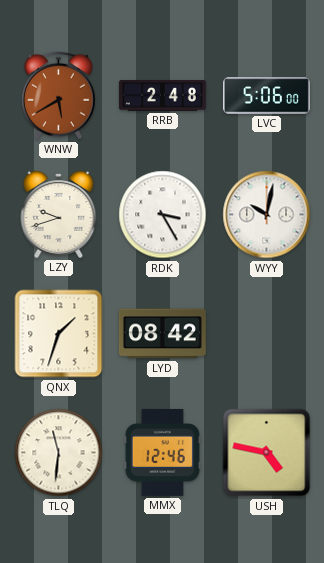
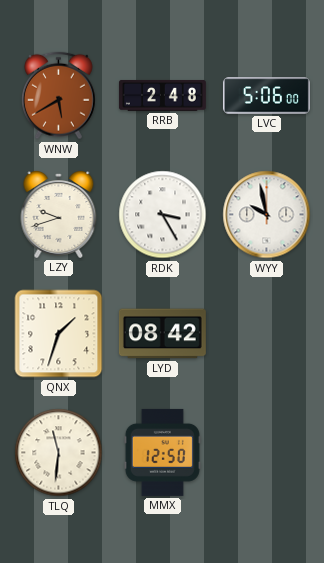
WYY: 10:02 -> 9:58 (267, 215)
MMX: 12:46 -> 12:50 (162, 452)
USH: 4:47 -> none (267, 453)
